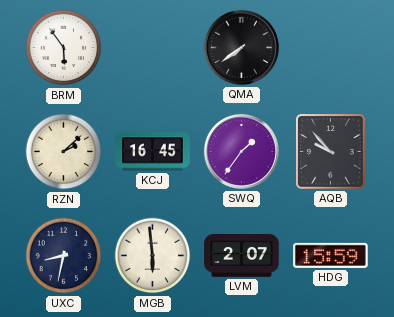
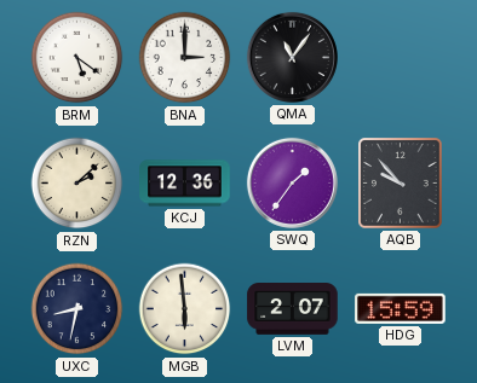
BRM: 5:54 -> 5:21 (77, 58)
BNA: none -> 3:00 (185, 58)
QMA: 7:39 -> 11:06 (292, 57)
KCJ: 16:45 -> 12:36 (185, 184)
